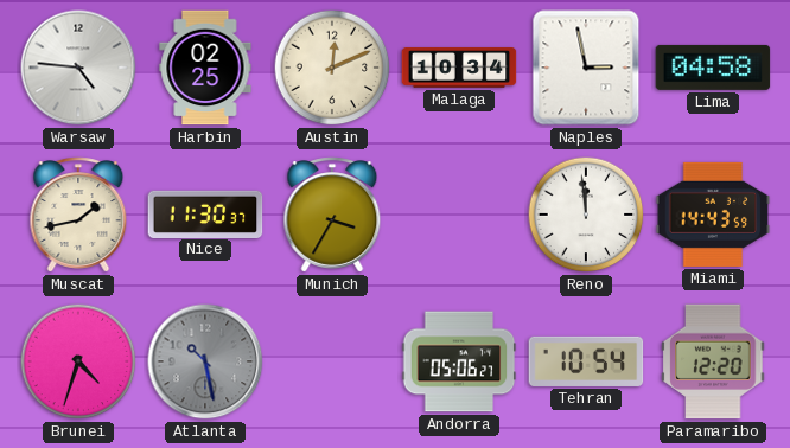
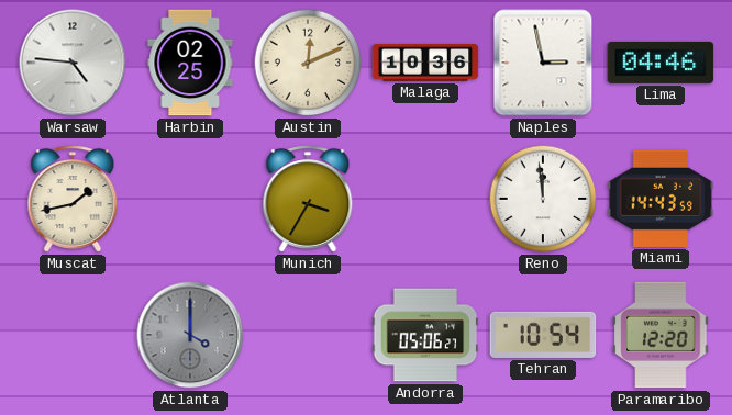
Malaga: 10:34 -> 10:36 (425, 63)
Lima: 04:58 -> 04:46 (661, 63)
Nice: 11:30 -> none (205, 213)
Brunei: 4:33 -> none (78, 361)
Atlanta: 10:28 -> 4:00 (190, 335)
